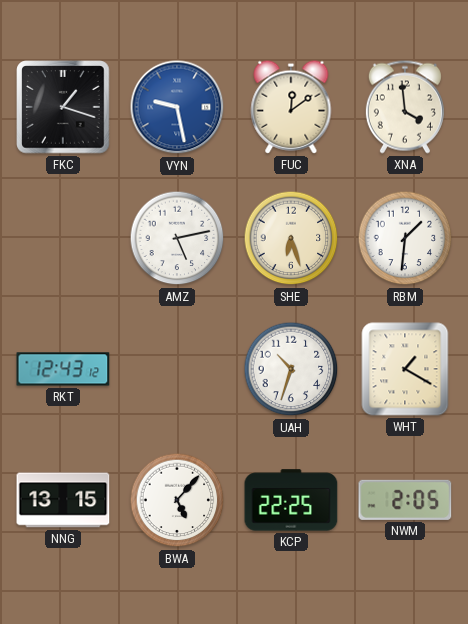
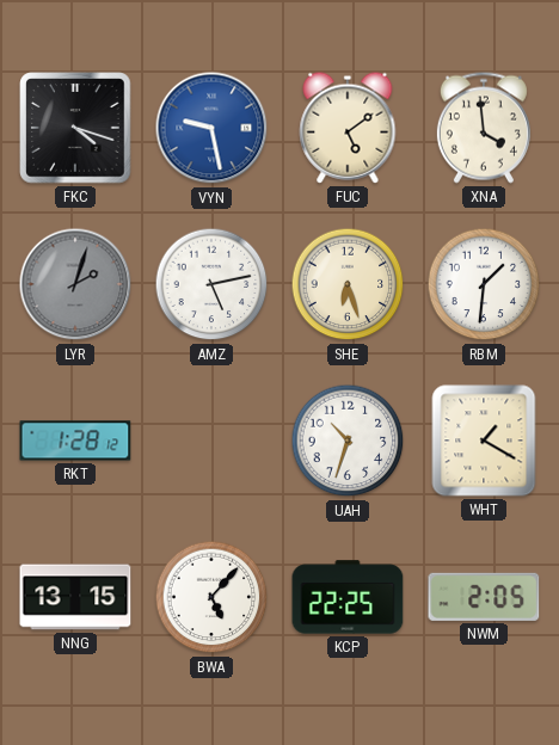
FKC: 1:18 -> 4:18 (75, 128)
FUC: 12:09 -> 5:09 (348, 128)
LYR: none -> 2:03 (75, 284)
RKT: 12:43 -> 1:28 (75, 441)
